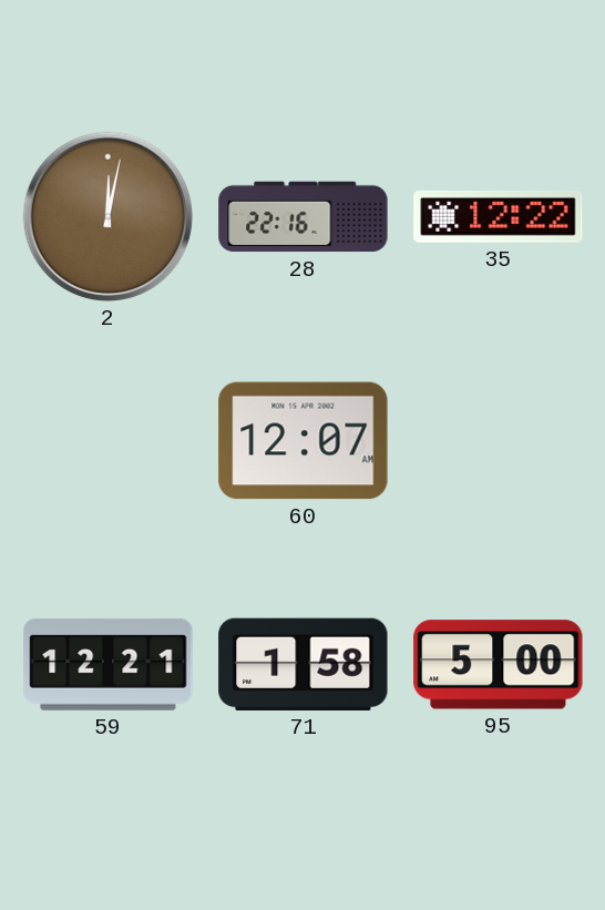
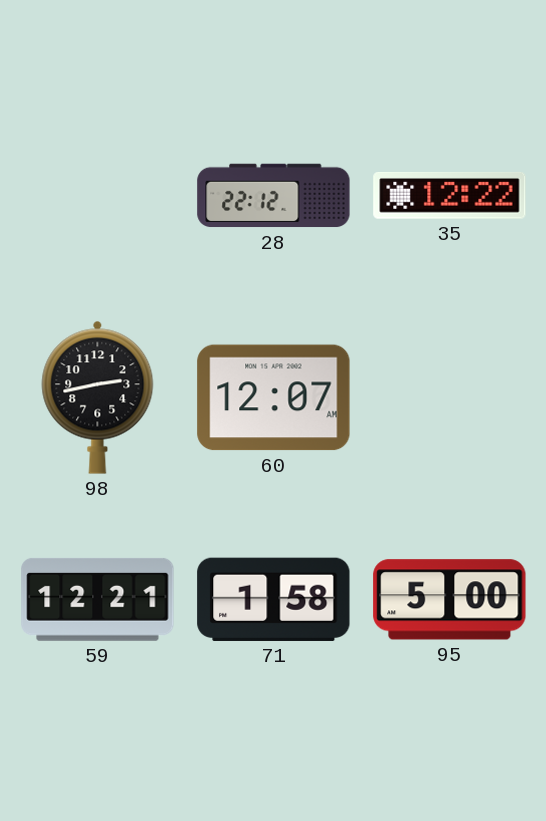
2: 12:02 -> none (107, 216)
28: 22:16 -> 22:12 (274, 196)
98: none -> 2:43 (98, 397)
